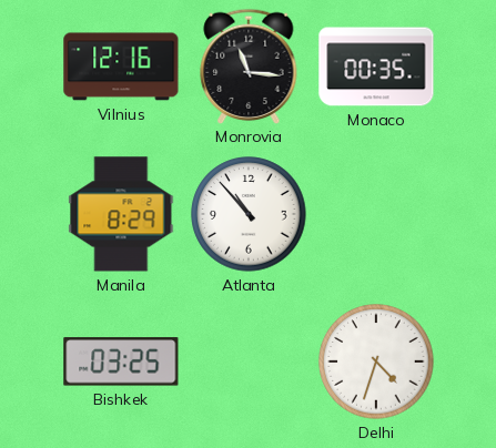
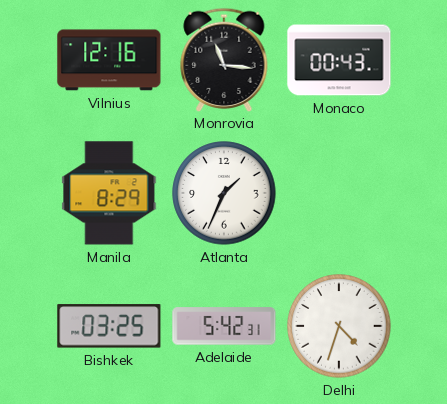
Monaco: 00:35 -> 00:43 (339, 60)
Atlanta: 10:53 -> 1:34 (224, 193)
Adelaide: none -> 5:42 (224, 326)
